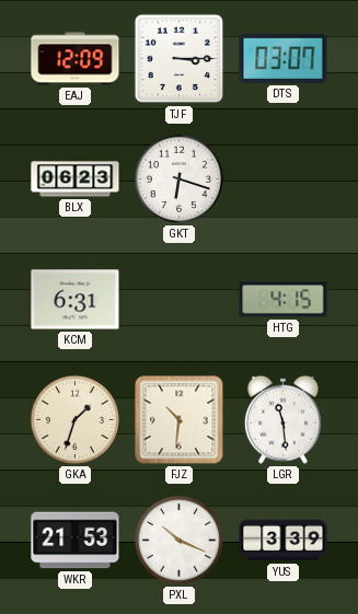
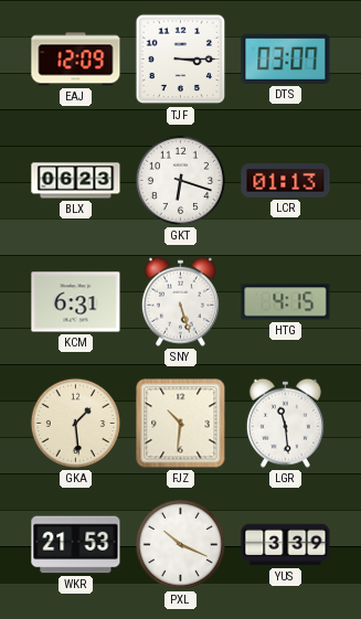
LCR: none -> 01:13 (286, 181)
SNY: none -> 5:27 (180, 301)
GKA: 1:33 -> 1:29 (75, 423)
